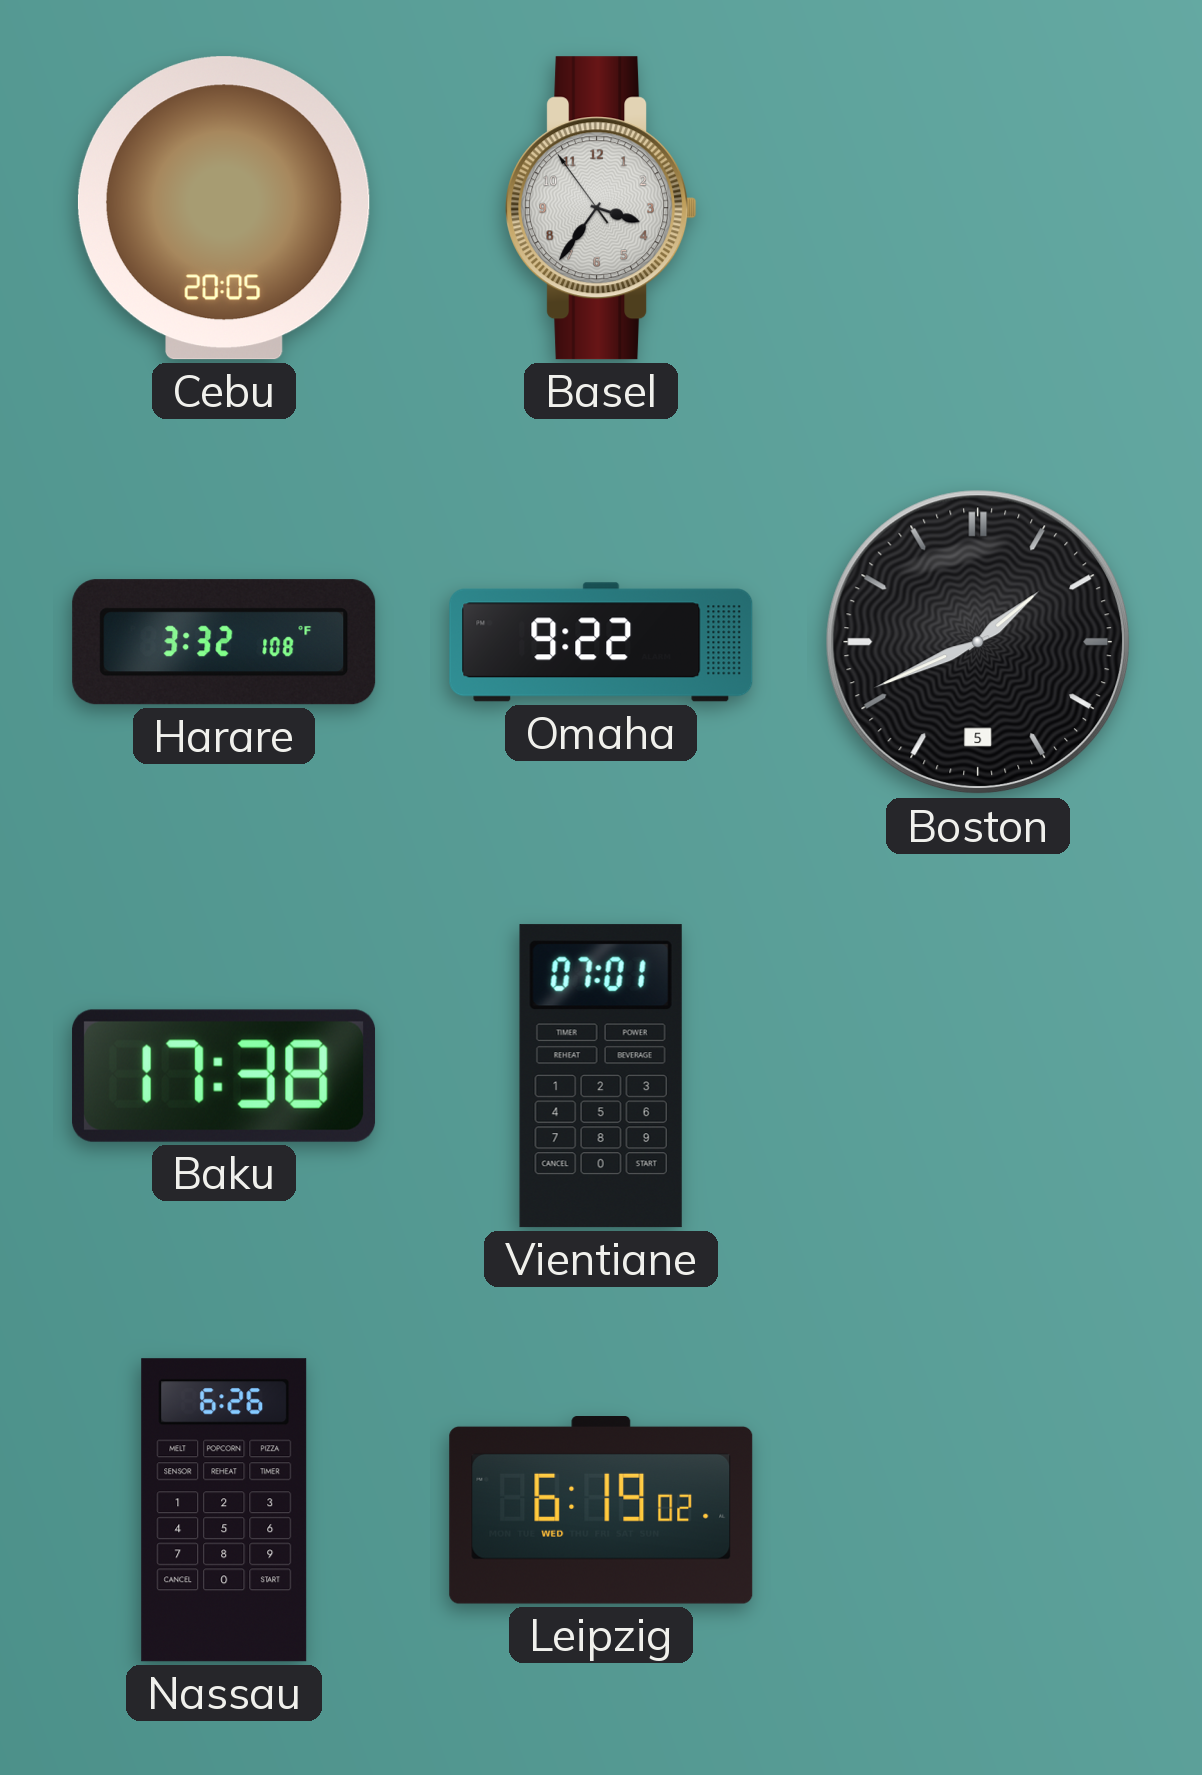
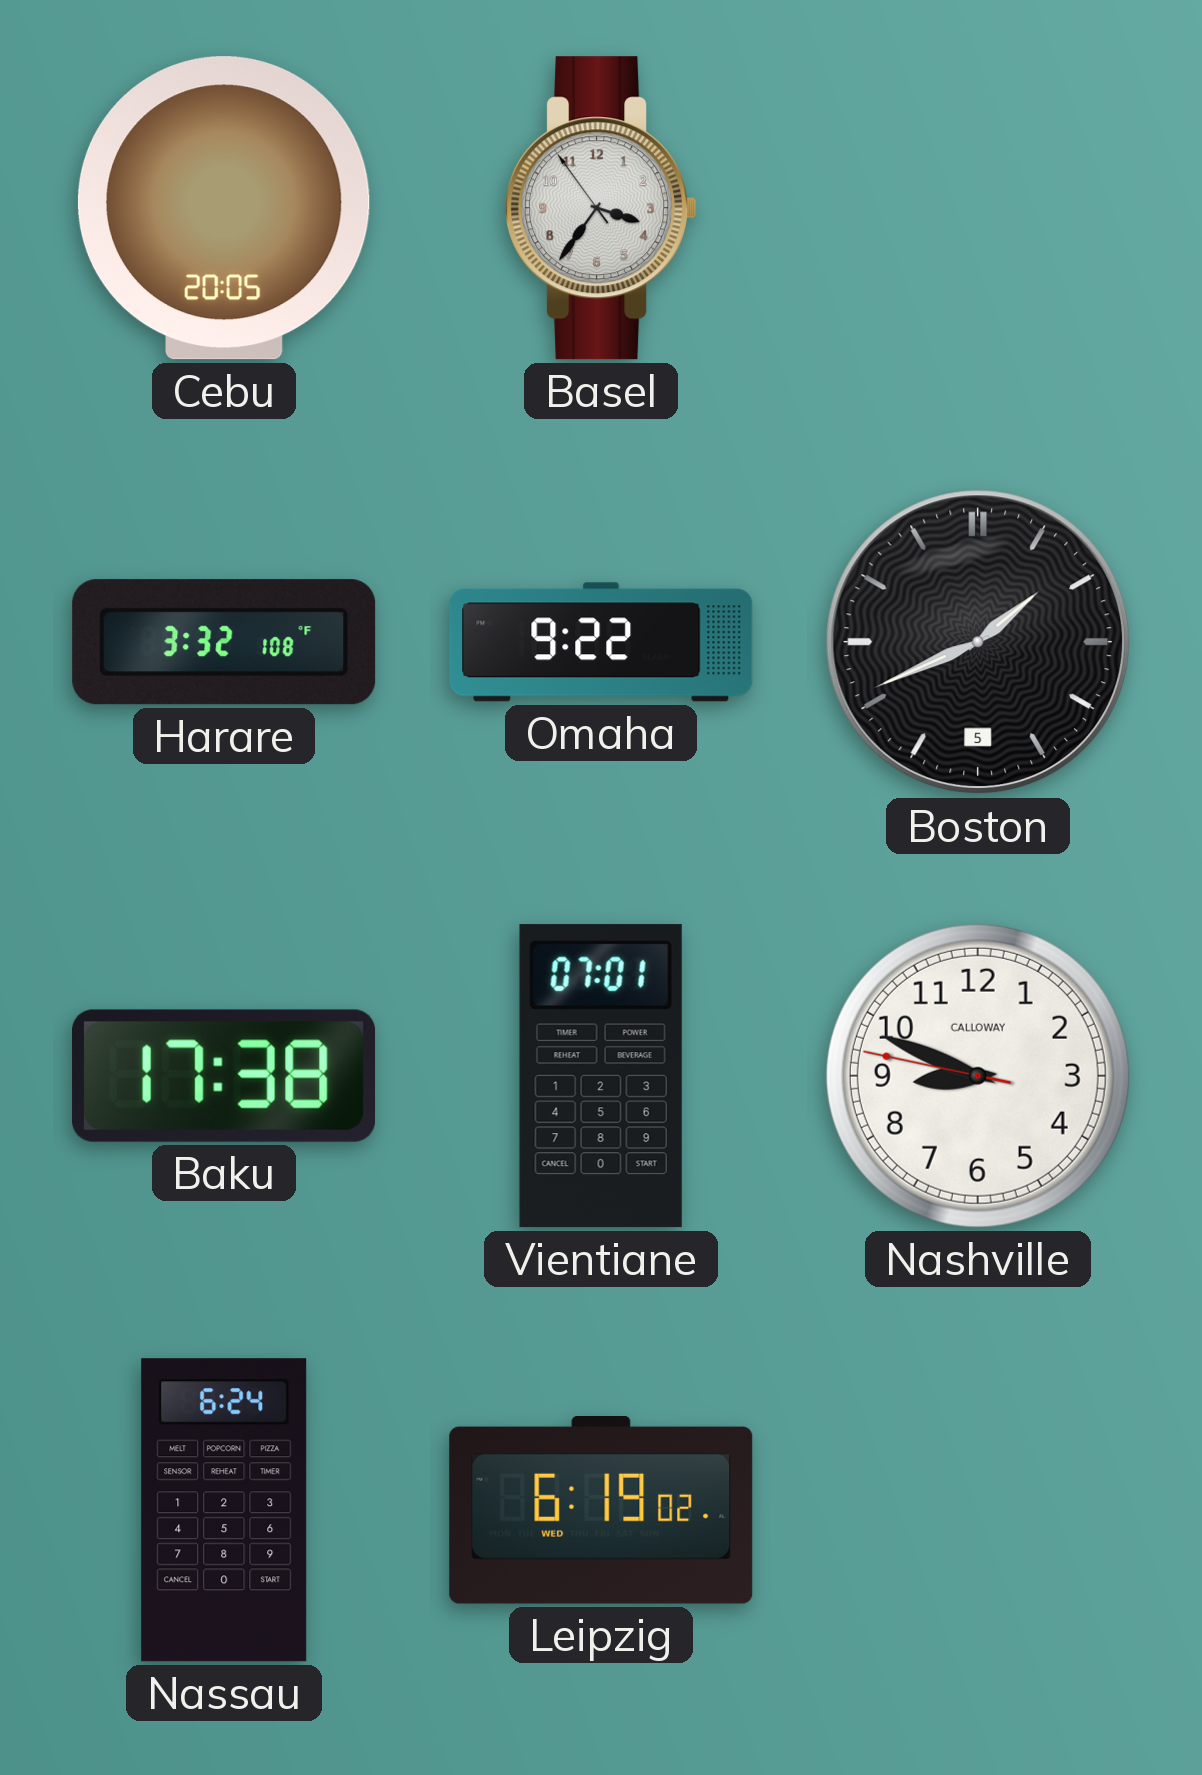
Nashville: none -> 8:48 (978, 1076)
Nassau: 6:26 -> 6:24 (224, 1510)
